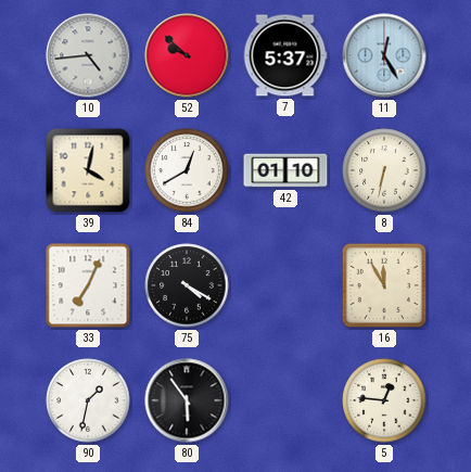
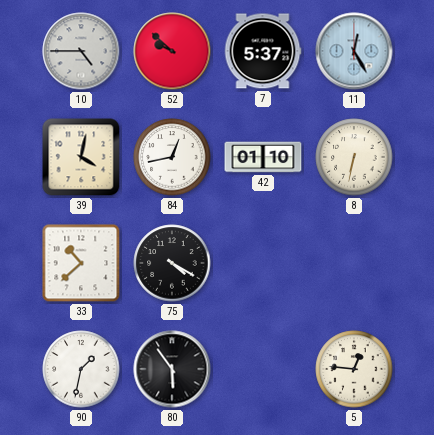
10: 4:44 -> 4:45 (81, 51)
84: 12:40 -> 12:43 (172, 157)
33: 7:04 -> 10:38 (81, 263)
16: 11:55 -> none (384, 285)
